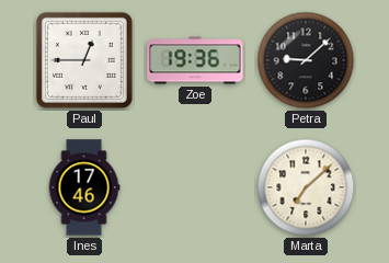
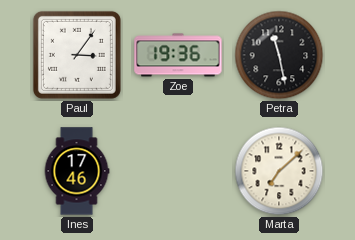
Paul: 12:45 -> 3:06 (77, 55)
Petra: 9:08 -> 11:28 (279, 55)
